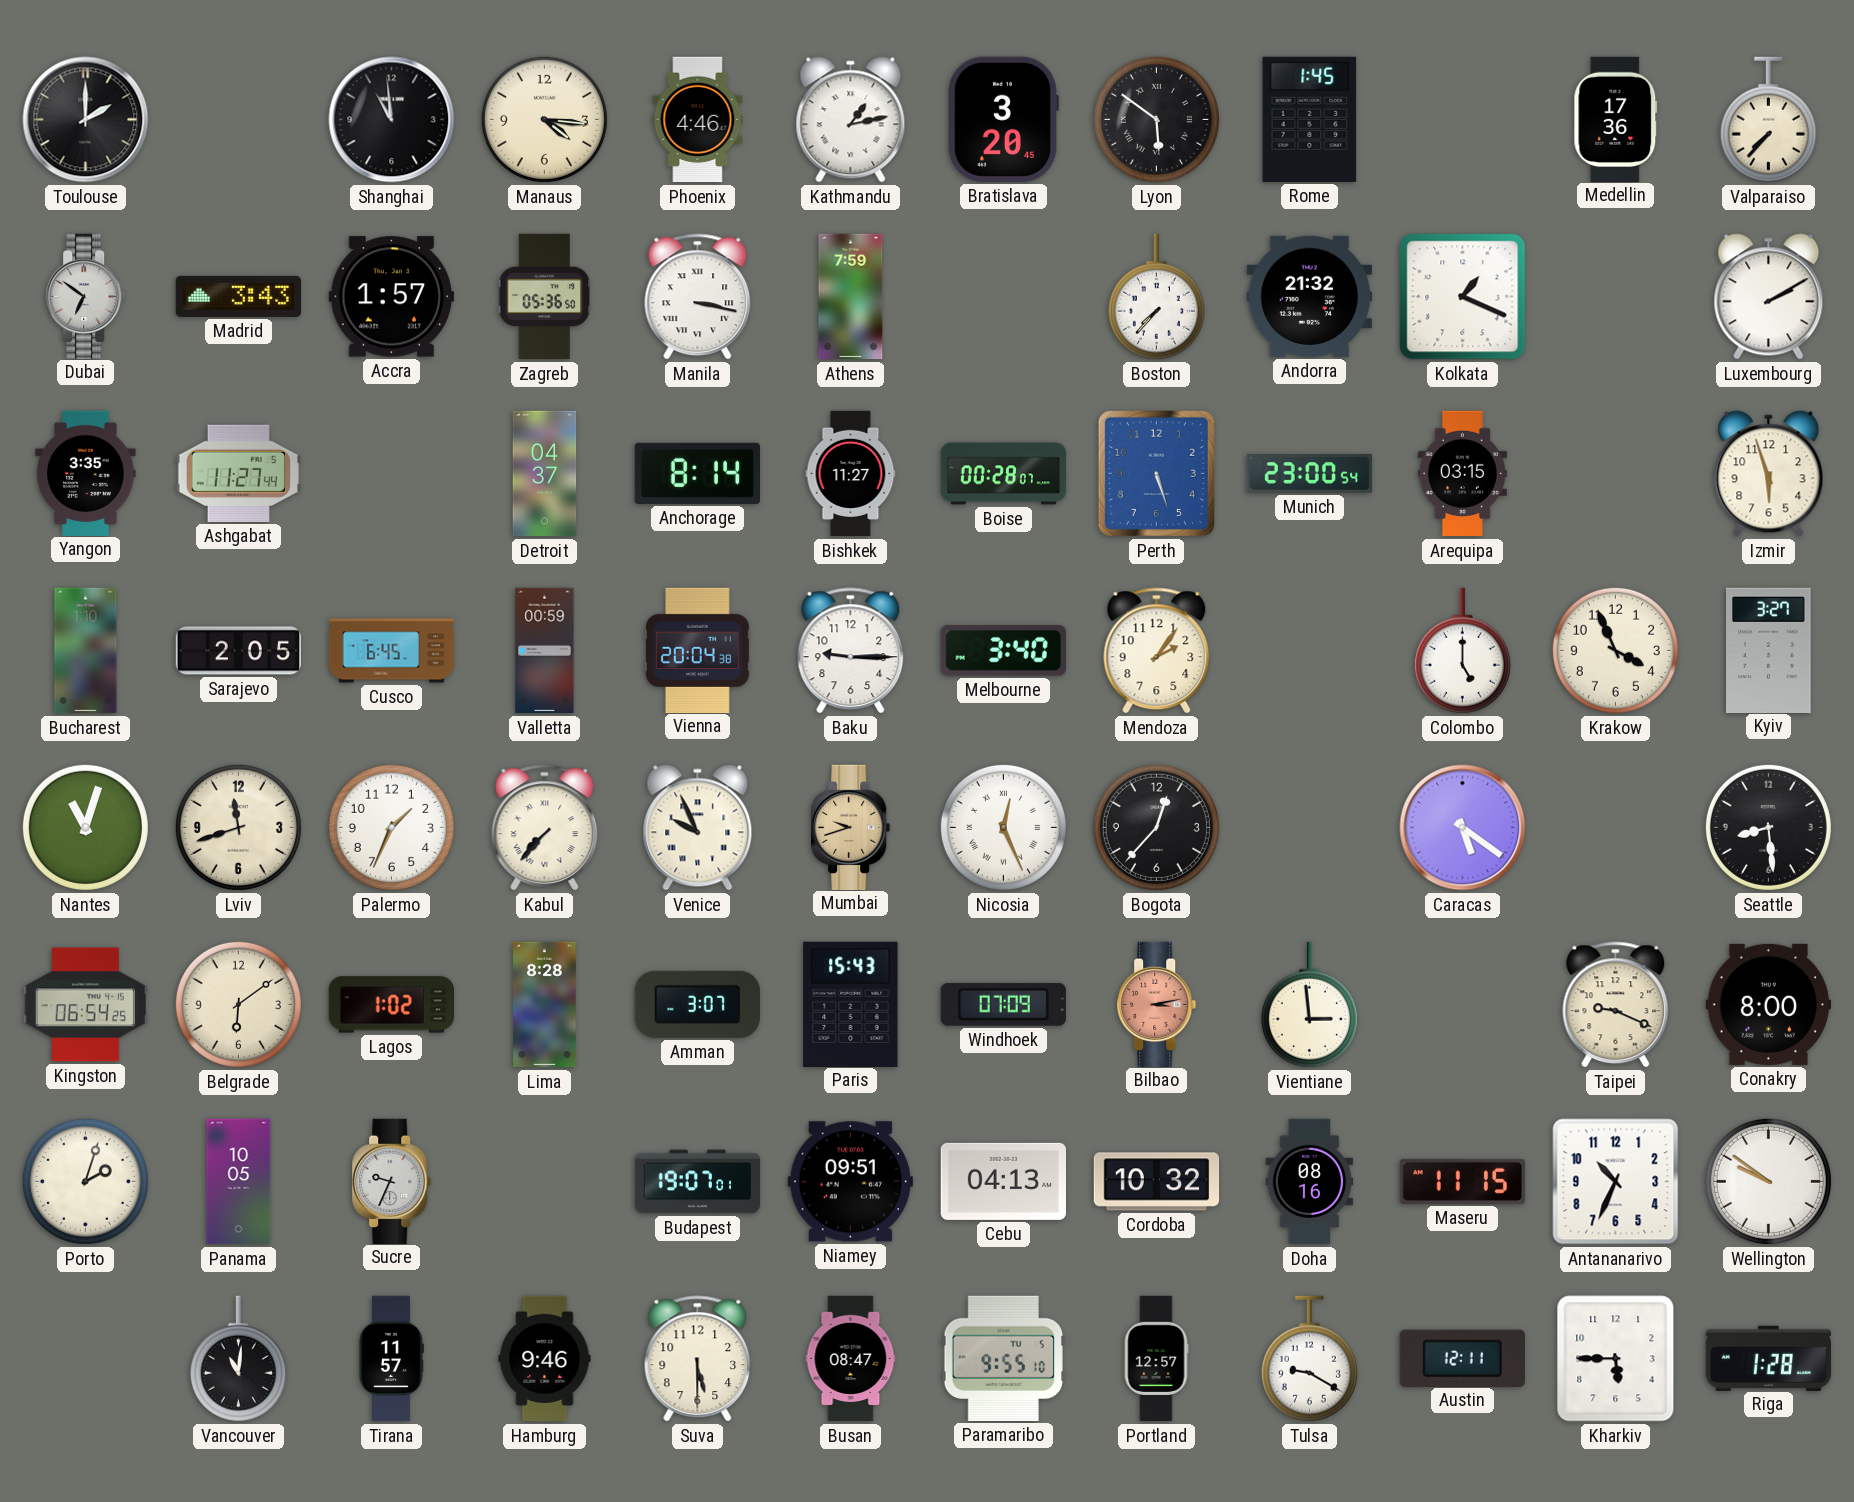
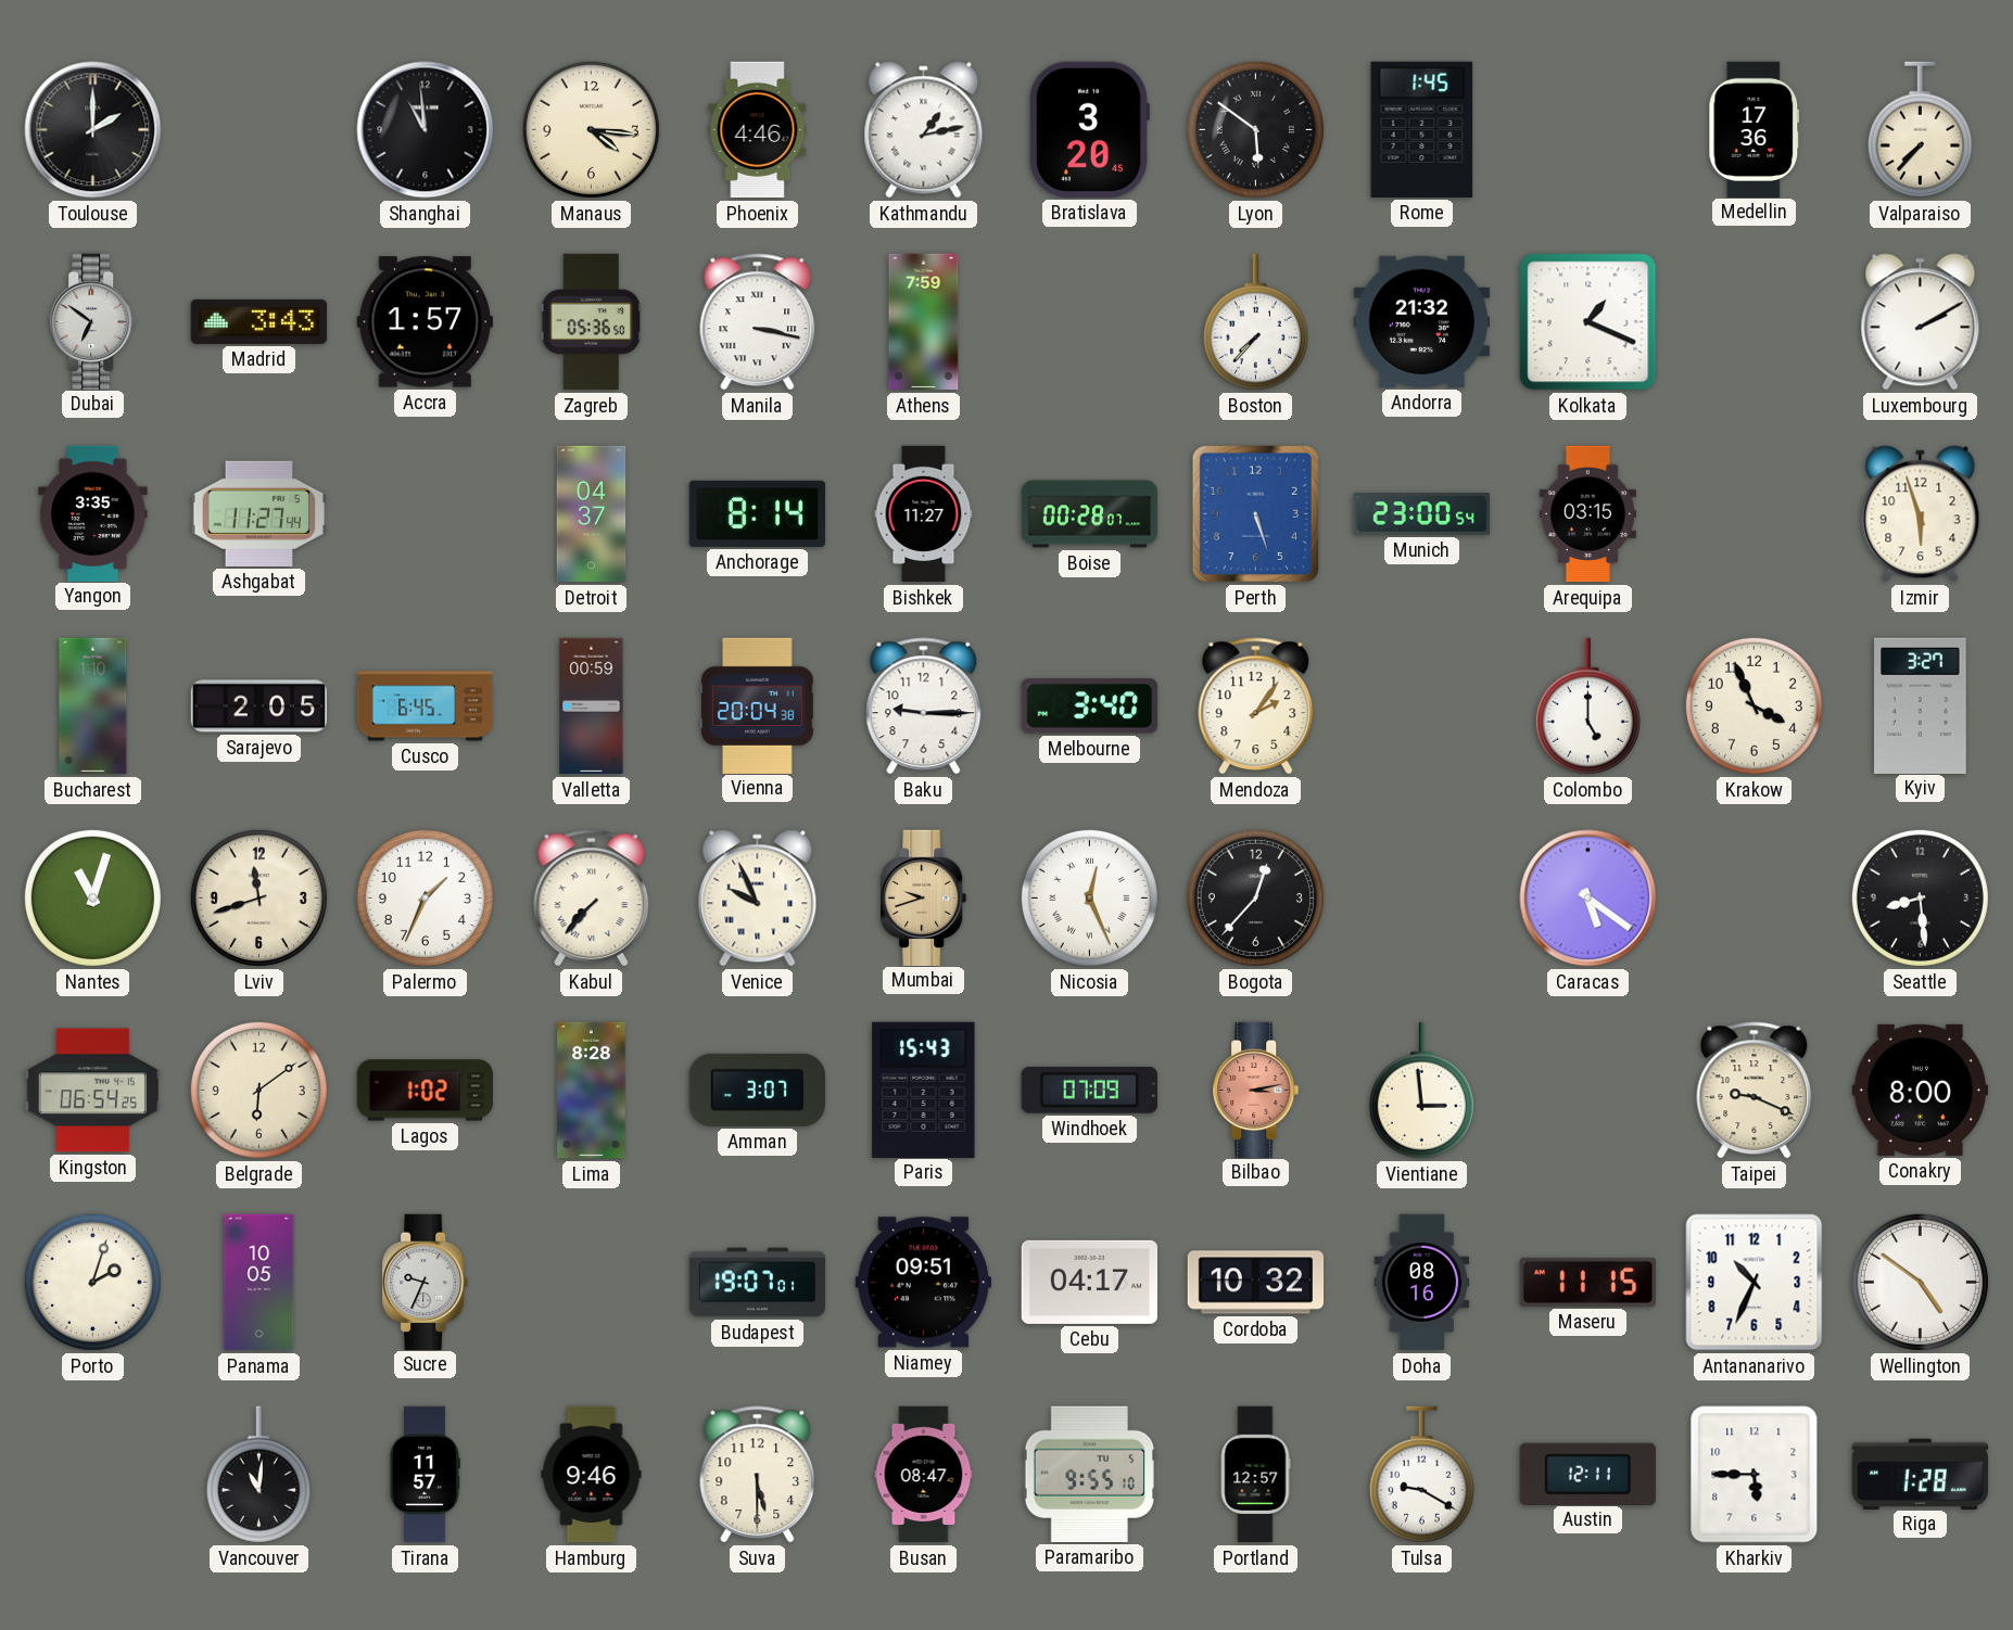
Cebu: 04:13 -> 04:17 (1089, 1282)
Wellington: 9:51 -> 4:51 (1920, 1282)
